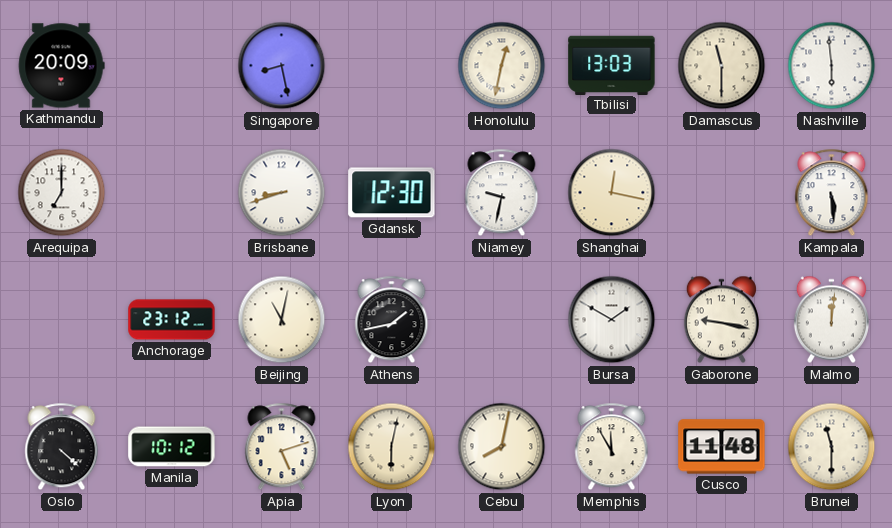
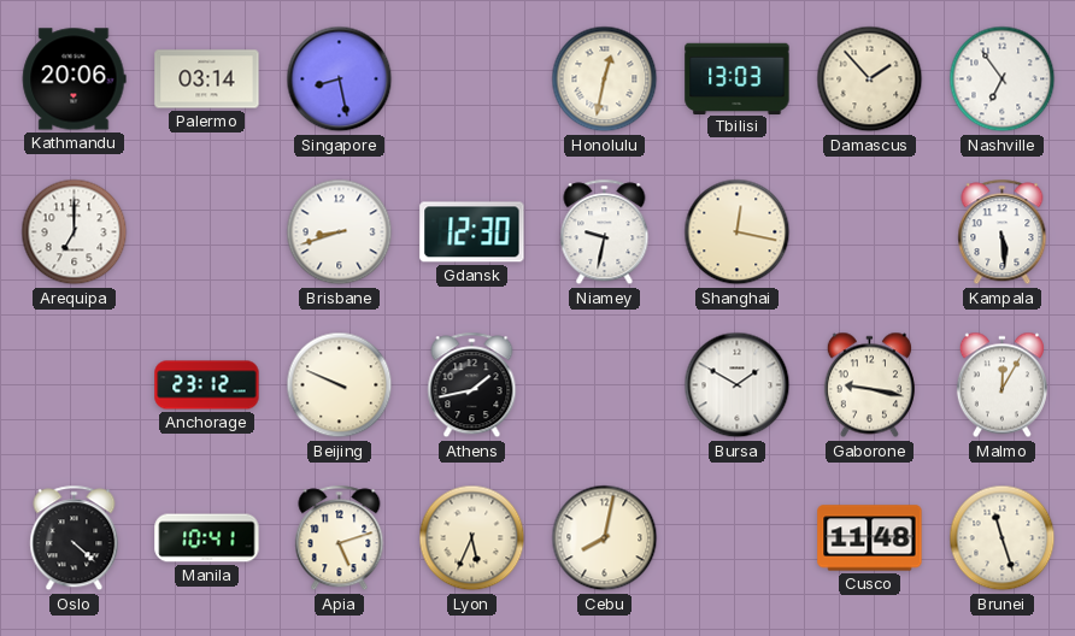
Kathmandu: 20:09 -> 20:06 (74, 79)
Palermo: none -> 03:14 (207, 79)
Damascus: 11:30 -> 1:53 (870, 79)
Nashville: 5:59 -> 6:54 (1003, 79)
Beijing: 11:02 -> 9:49 (340, 385)
Malmo: 12:01 -> 12:05 (1001, 385)
Manila: 10:12 -> 10:41 (207, 538)
Lyon: 6:02 -> 5:34 (472, 538)
Memphis: 11:55 -> none (612, 447)
Brunei: 11:30 -> 11:27 (1003, 538)
